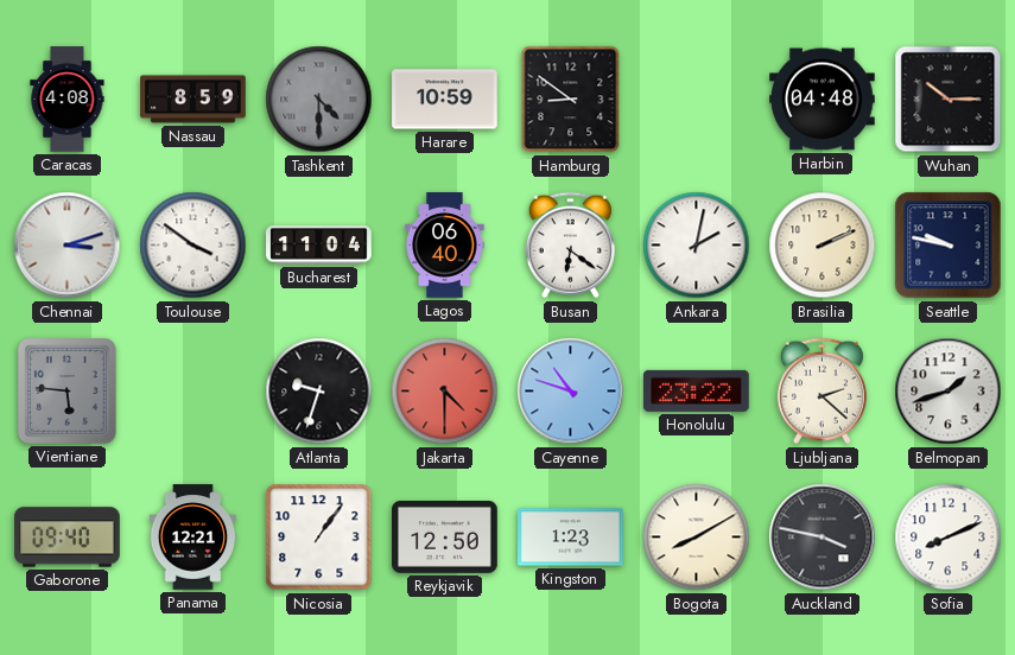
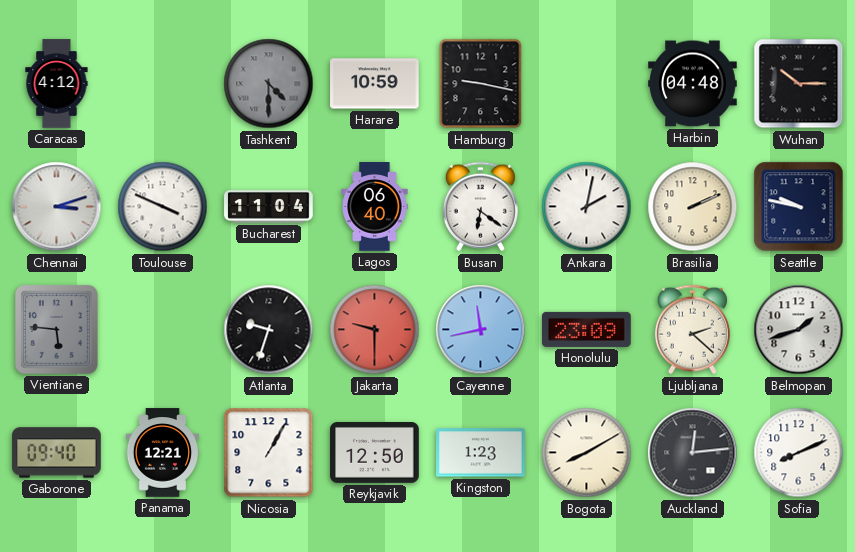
Caracas: 4:08 -> 4:12 (57, 84)
Nassau: 8:59 -> none (194, 100)
Hamburg: 8:51 -> 9:17 (481, 84)
Toulouse: 3:51 -> 3:49 (163, 207)
Jakarta: 4:30 -> 9:30 (375, 330)
Cayenne: 10:48 -> 11:43 (481, 330)
Honolulu: 23:22 -> 23:09 (587, 329)
Nicosia: 1:06 -> 1:05 (269, 453)
Auckland: 3:47 -> 12:14 (693, 453)
